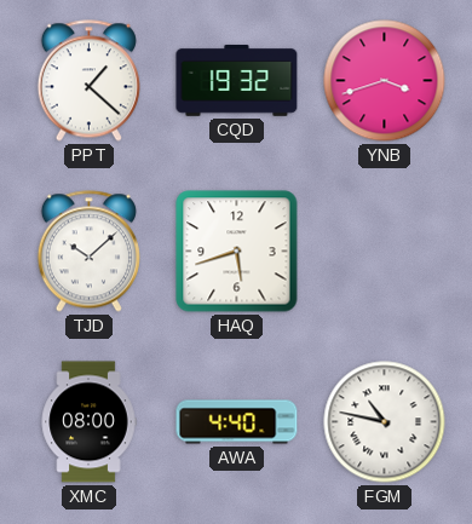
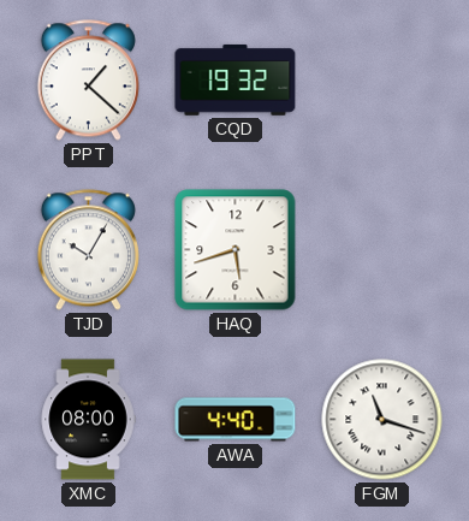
YNB: 3:42 -> none (385, 81)
TJD: 10:08 -> 10:05 (88, 250)
FGM: 10:47 -> 11:18 (382, 420)
